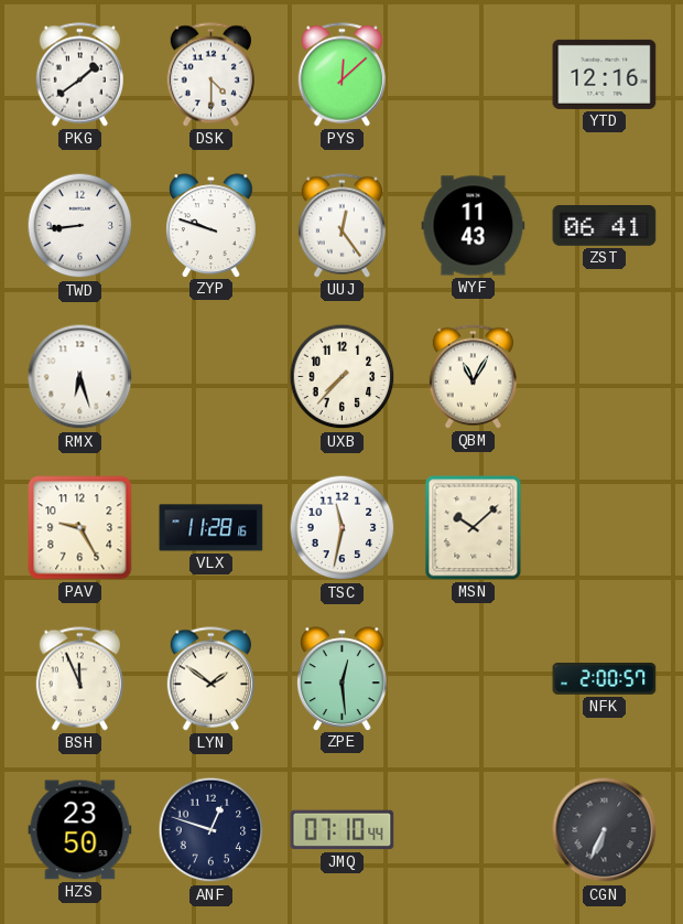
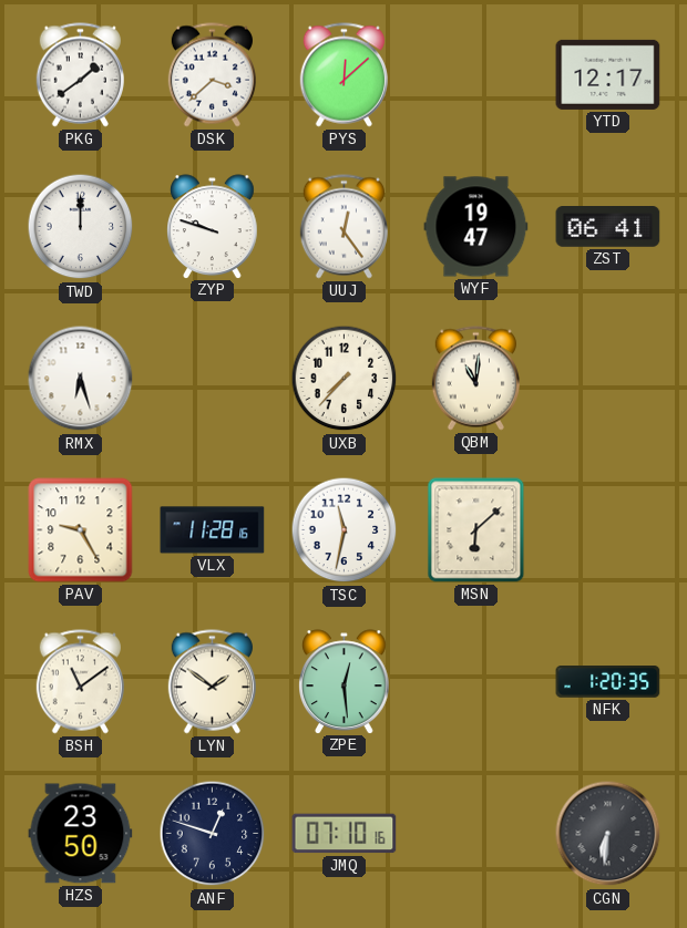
DSK: 4:30 -> 3:38 (212, 75)
YTD: 12:16 -> 12:17 (608, 74)
TWD: 8:44 -> 12:00 (81, 227)
WYF: 11:43 -> 19:47 (476, 227)
QBM: 11:05 -> 11:01 (475, 379)
MSN: 10:08 -> 6:08 (476, 530)
BSH: 11:56 -> 11:09 (80, 682)
NFK: 2:00 -> 1:20 (608, 682)
JMQ: 07:10:44 -> 07:10:16 (345, 834)
CGN: 6:34 -> 6:31 (608, 834)
